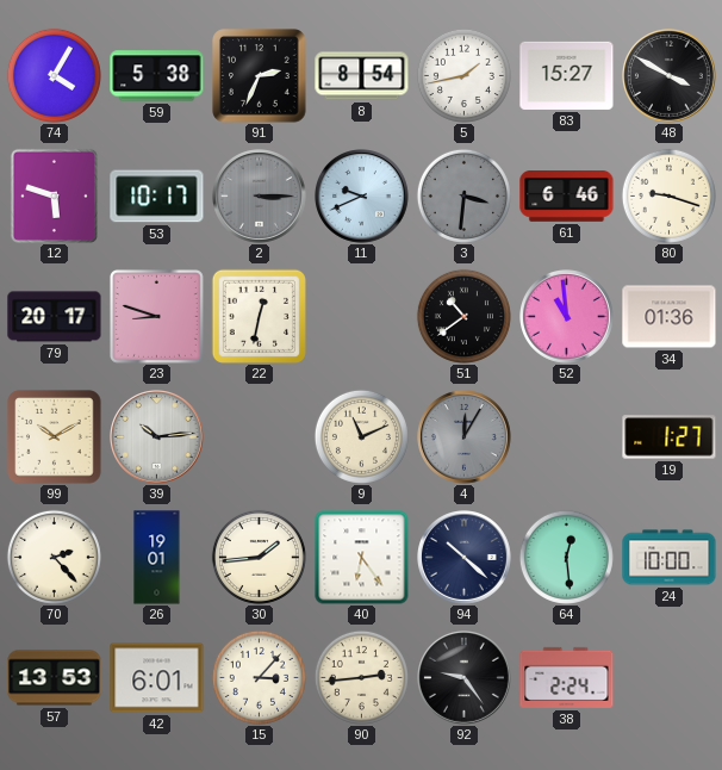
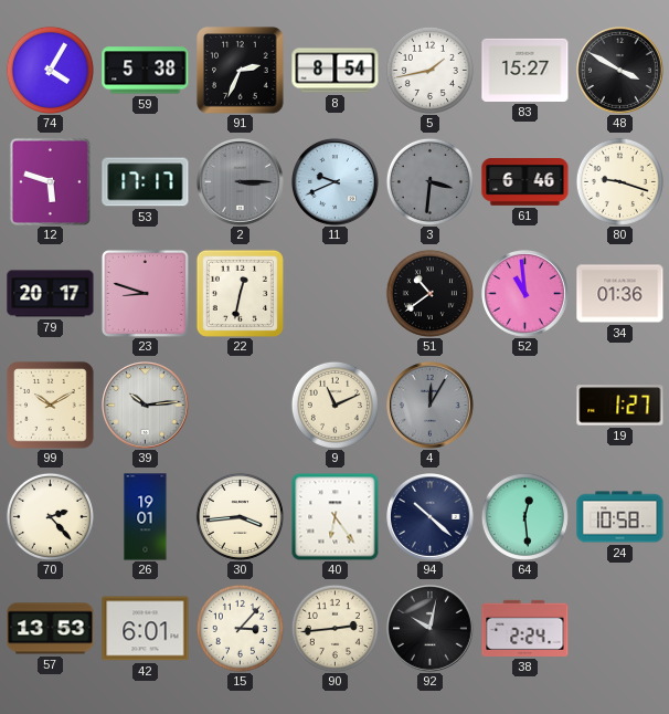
53: 10:17 -> 17:17 (146, 182)
30: 1:44 -> 3:44 (240, 516)
24: 10:00 -> 10:58 (620, 517)
92: 9:24 -> 10:02 (431, 629)
